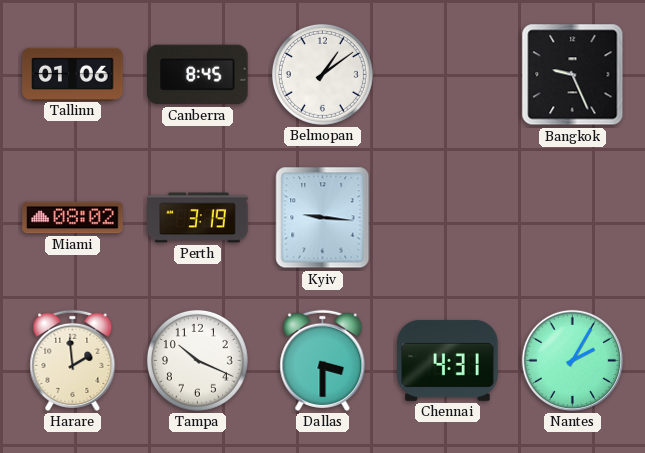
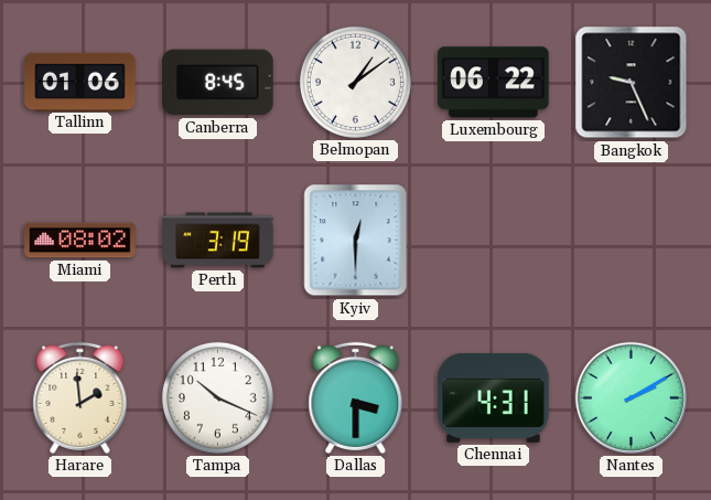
Luxembourg: none -> 06:22 (494, 83)
Kyiv: 9:16 -> 12:30 (356, 241)
Nantes: 2:05 -> 2:10 (631, 397)
